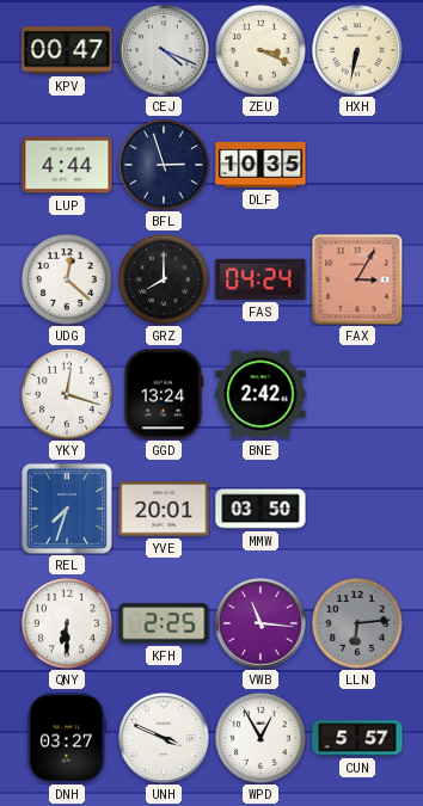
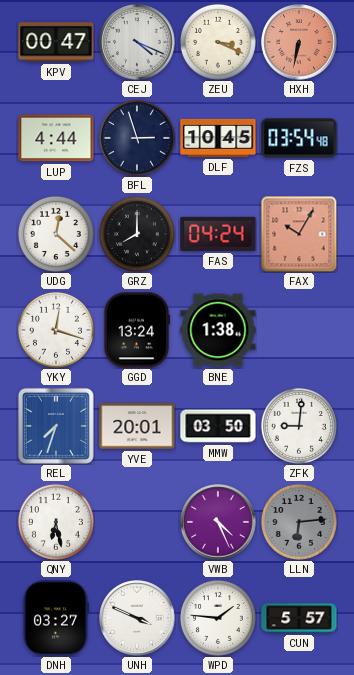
HXH dial: cream -> salmon (299, 42)
DLF: 10:35 -> 10:45 (218, 138)
FZS: none -> 03:54 (299, 138)
FAX: 3:05 -> 10:05 (299, 234)
BNE: 2:42 -> 1:38 (218, 330)
ZFK: none -> 9:01 (299, 426)
QNY: 6:30 -> 6:28 (56, 522)
KFH: 2:25 -> none (164, 623)
VWB: 11:16 -> 4:26 (218, 522)
WPD: 12:55 -> 1:46 (218, 618)
